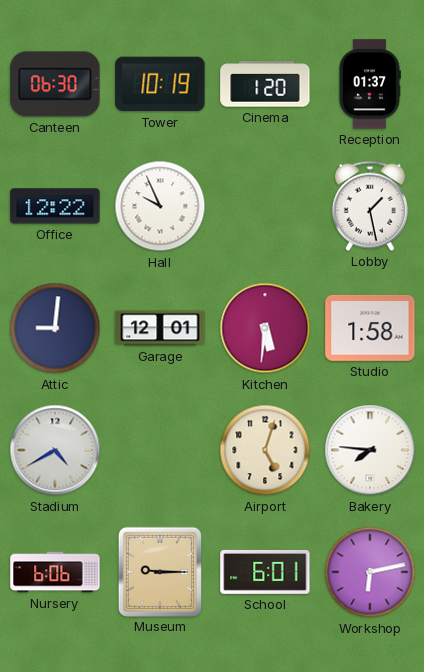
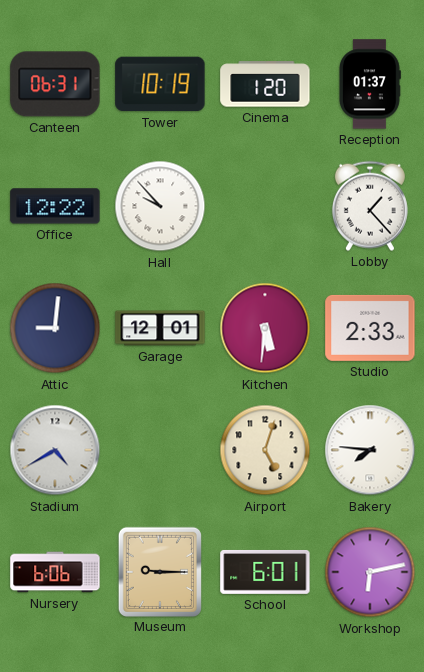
Canteen: 06:30 -> 06:31 (55, 84)
Hall: 9:56 -> 9:53 (160, 206)
Lobby: 1:28 -> 1:23 (370, 206)
Studio: 1:58 -> 2:33 (370, 328)
